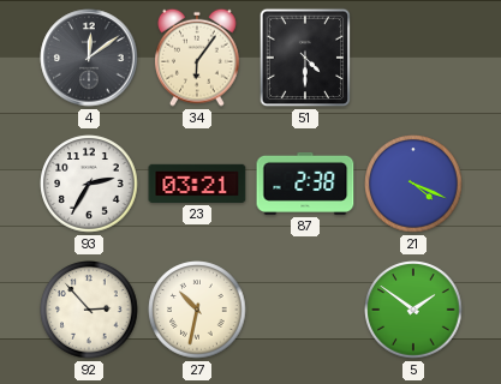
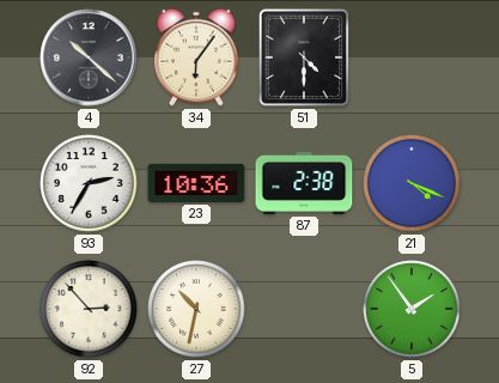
4: 12:09 -> 10:22 (89, 57)
23: 03:21 -> 10:36 (196, 183)
5: 1:51 -> 1:54 (412, 309)
